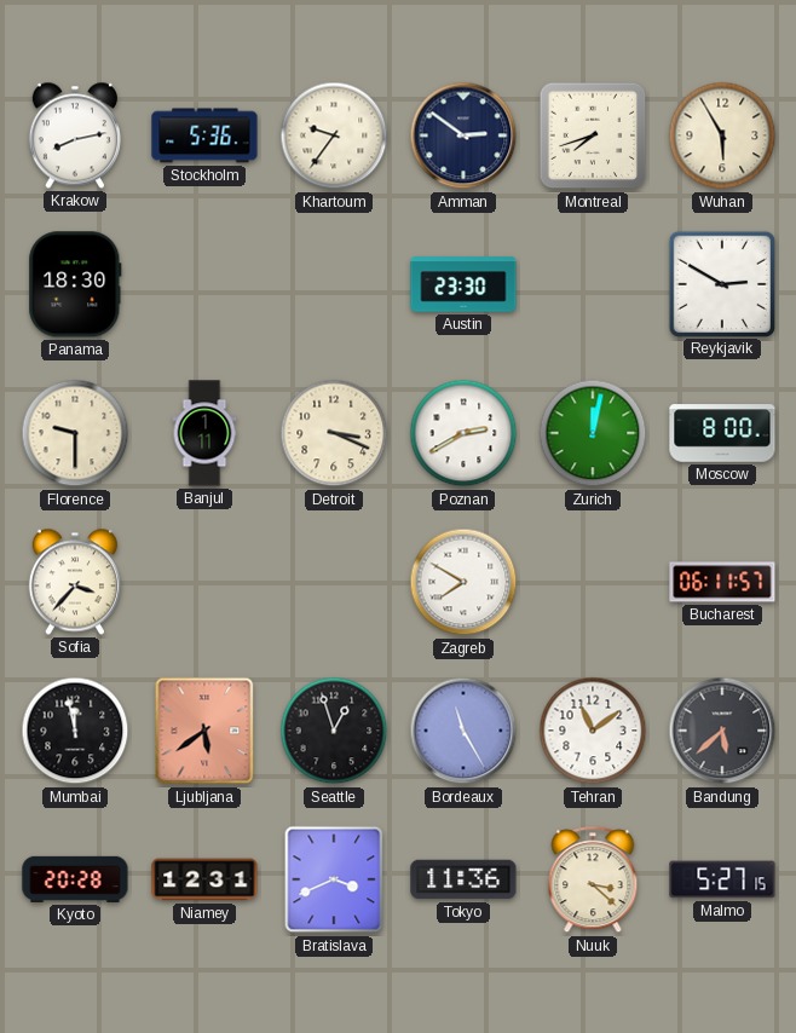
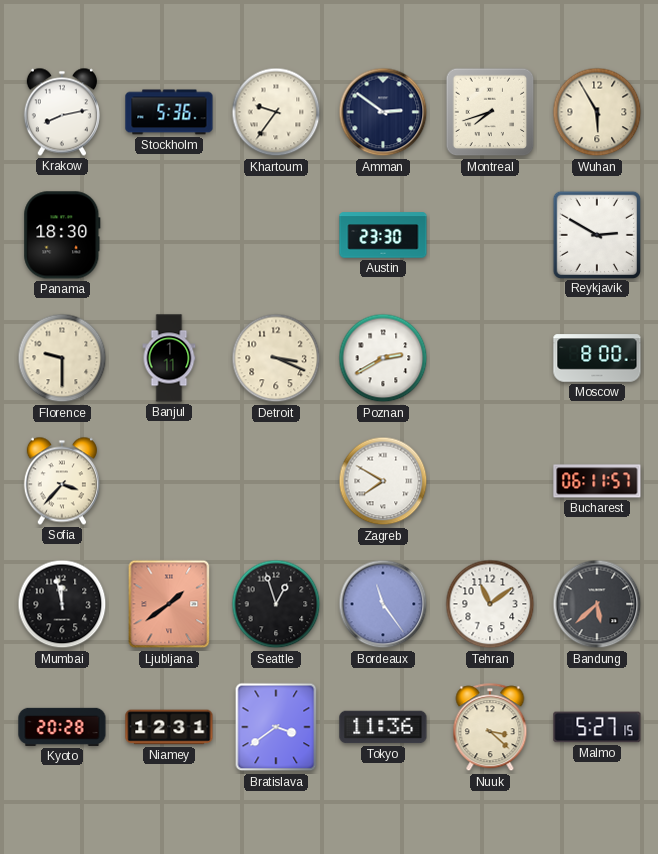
Zurich: 12:02 -> none (593, 433)
Ljubljana: 5:39 -> 1:39 (169, 604)
Bordeaux: 11:25 -> 11:24 (383, 604)
Bratislava: 3:41 -> 3:39 (276, 727)
